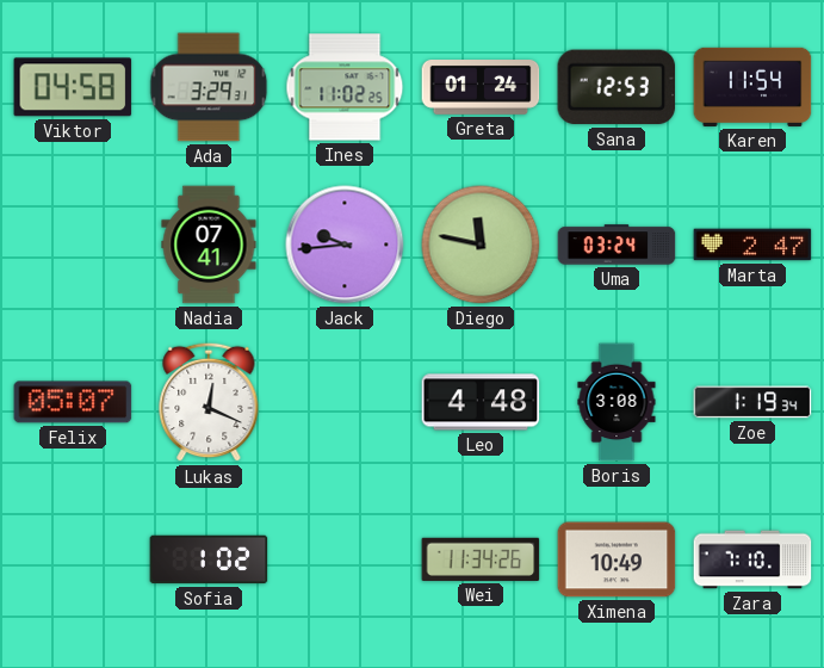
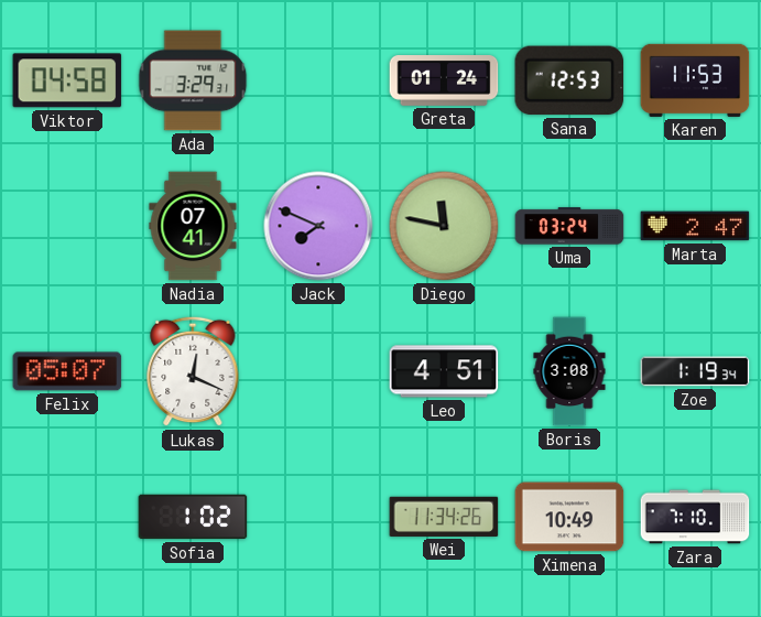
Ines: 11:02 -> none (345, 87)
Karen: 11:54 -> 11:53 (695, 80)
Jack: 9:44 -> 7:49 (318, 226)
Leo: 4:48 -> 4:51 (444, 371)
